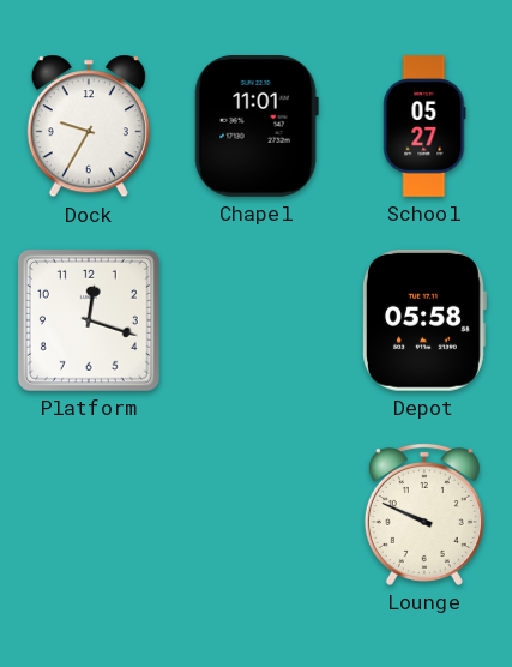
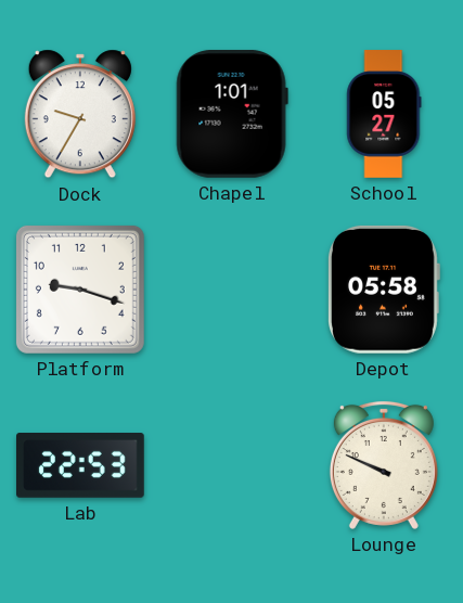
Chapel: 11:01 -> 1:01 (232, 114)
Platform: 12:18 -> 9:18 (80, 290)
Lab: none -> 22:53 (81, 466)
